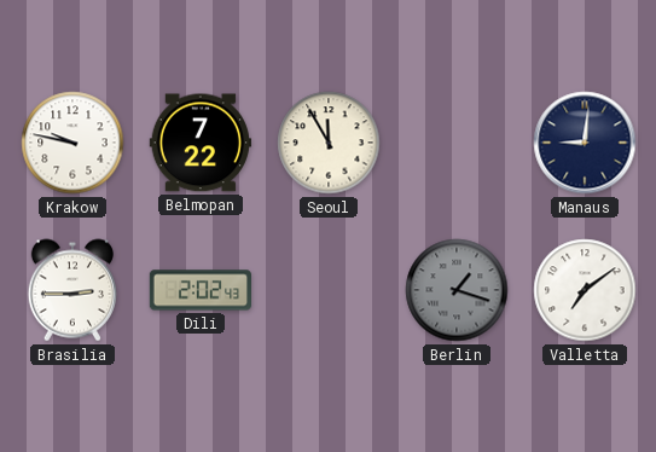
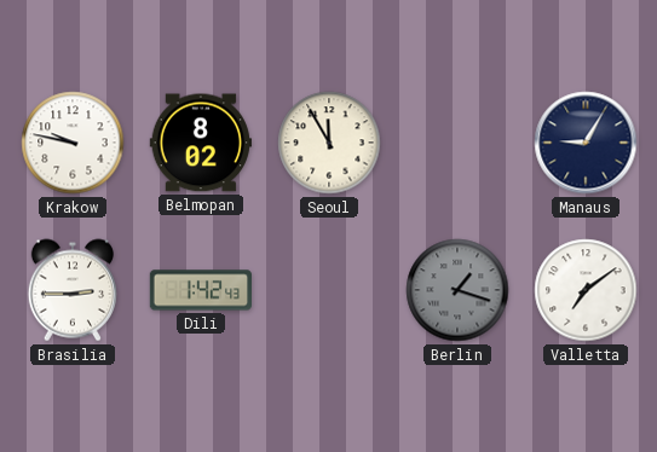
Belmopan: 7:22 -> 8:02 (200, 143)
Manaus: 9:01 -> 9:05 (586, 143)
Dili: 2:02 -> 1:42 (200, 290)
